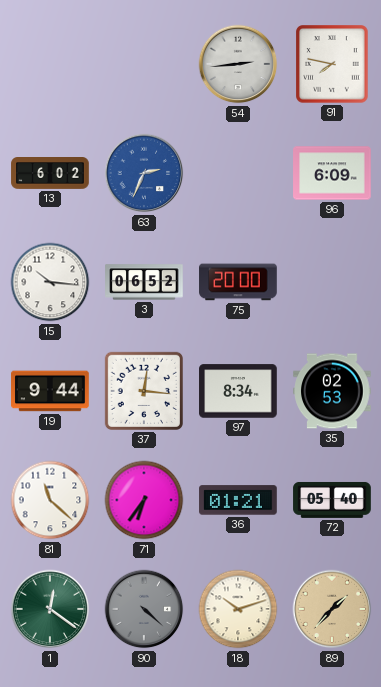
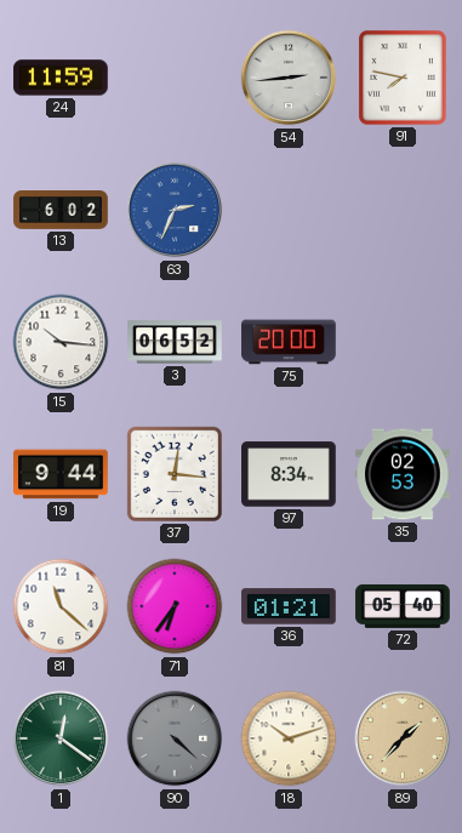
24: none -> 11:59 (61, 78)
96: 6:09 -> none (332, 173)
